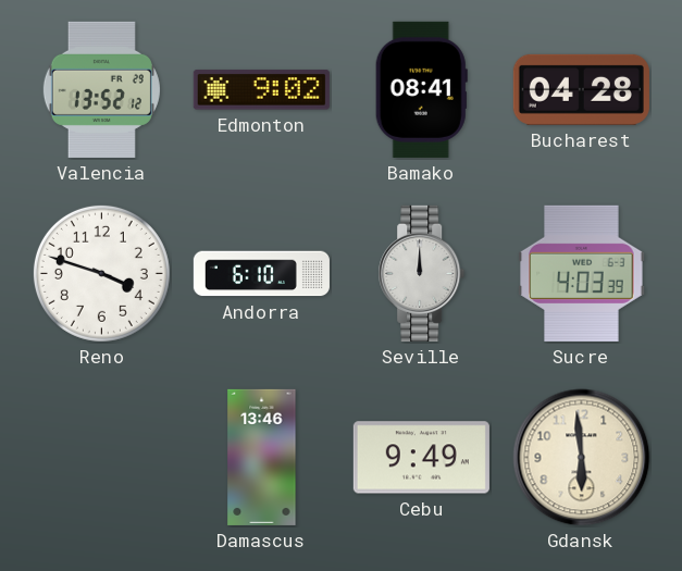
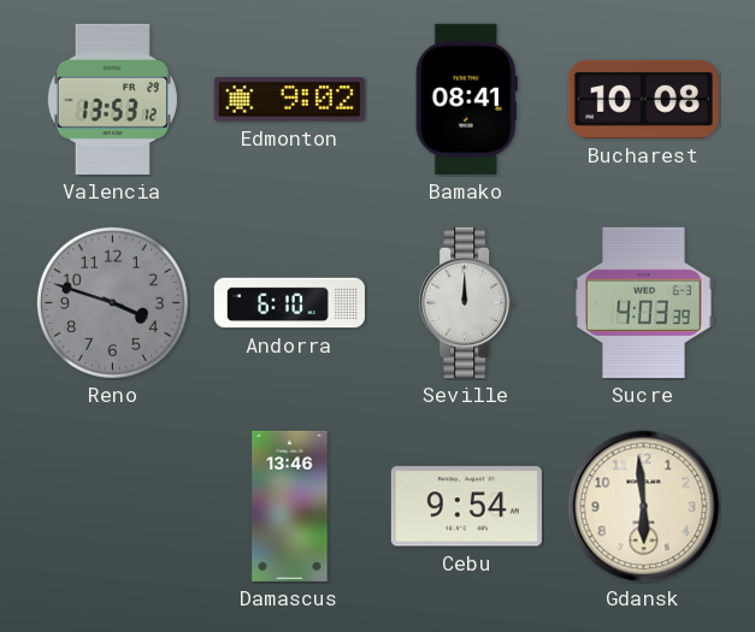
Valencia: 13:52 -> 13:53 (112, 99)
Bucharest: 04:28 -> 10:08 (643, 99)
Reno dial: white -> grey (112, 302)
Cebu: 9:49 -> 9:54 (466, 507)
